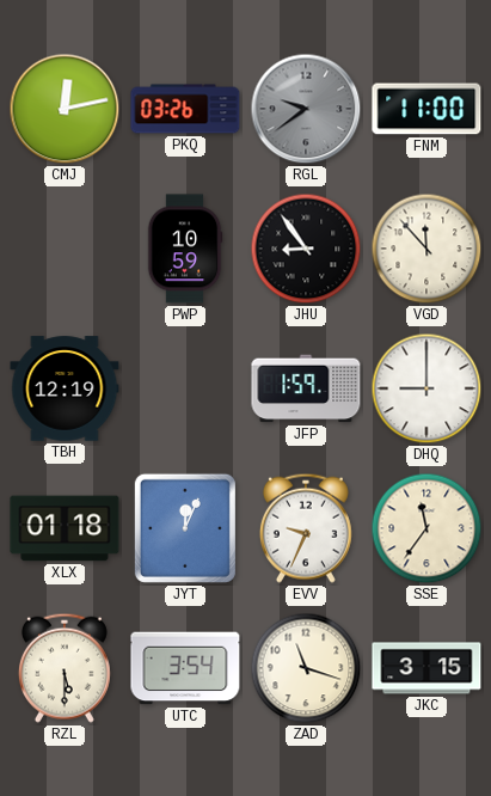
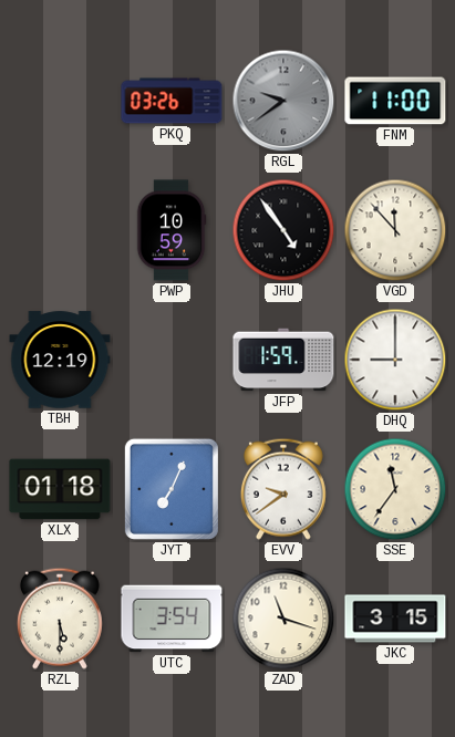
CMJ: 12:13 -> none (65, 109)
JHU: 8:54 -> 4:54 (283, 230)
JYT: 12:04 -> 7:04 (172, 489)
EVV: 9:34 -> 9:39 (283, 489)
